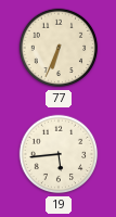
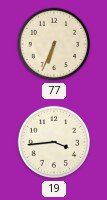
19: 5:44 -> 3:44 (54, 142)
